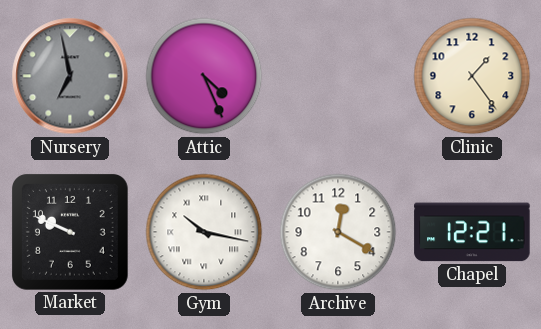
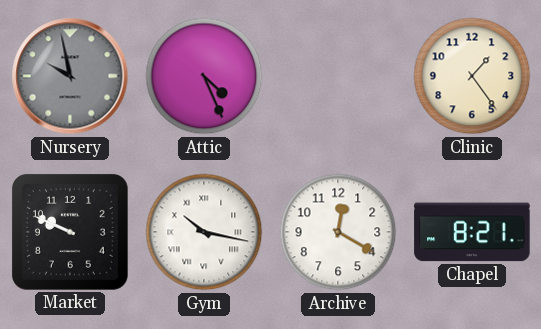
Nursery: 6:58 -> 9:58 (70, 76)
Chapel: 12:21 -> 8:21 (472, 232)
